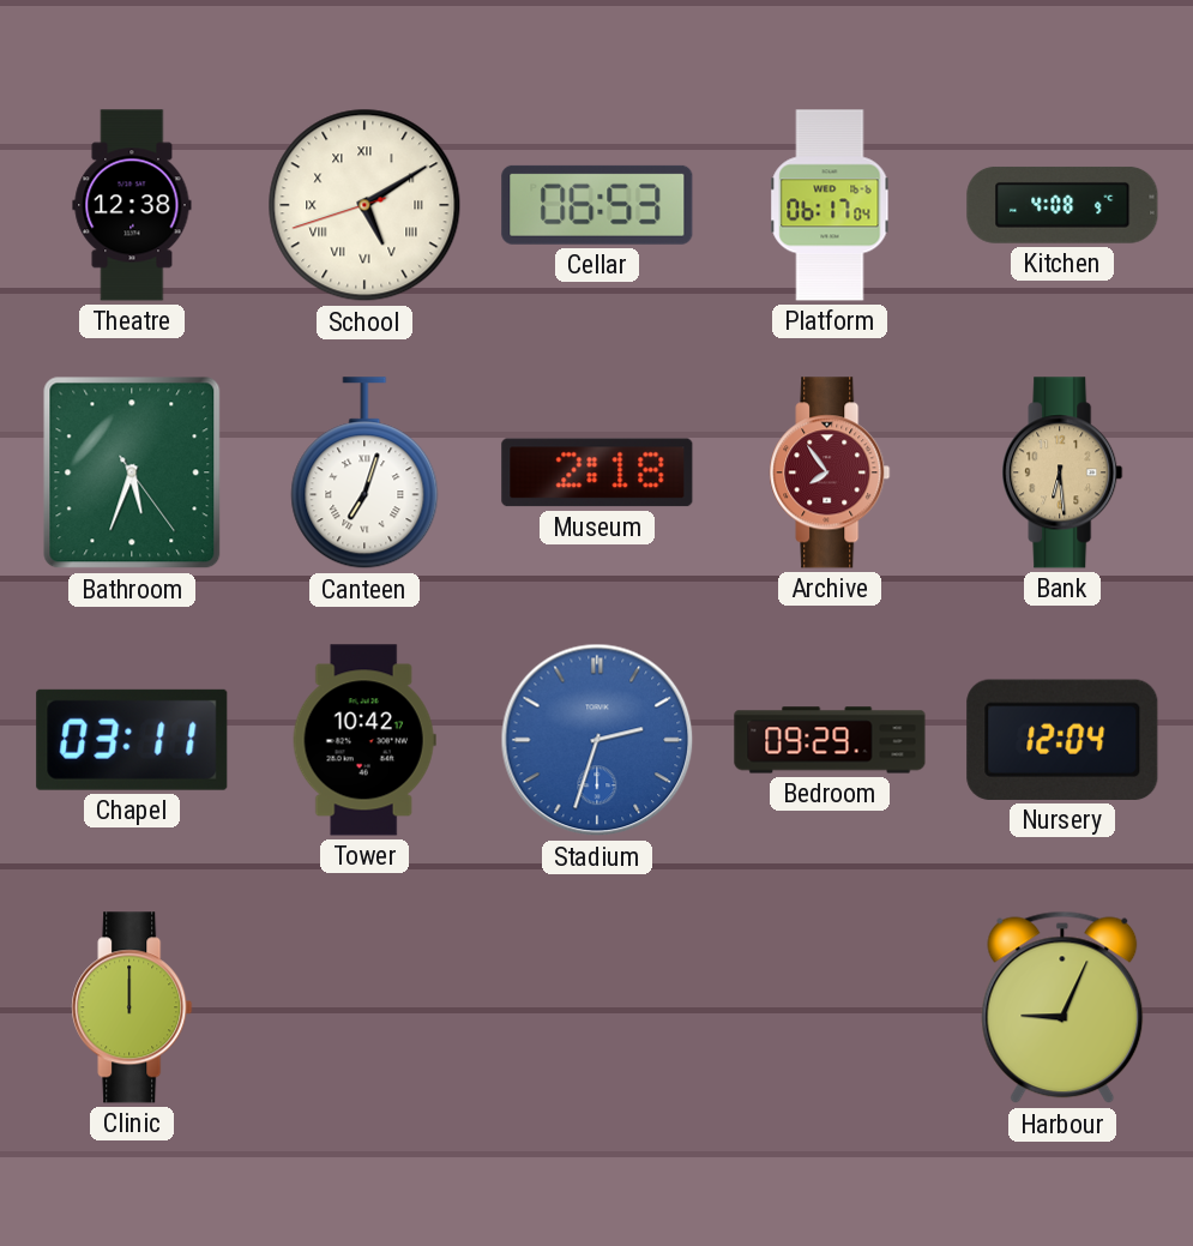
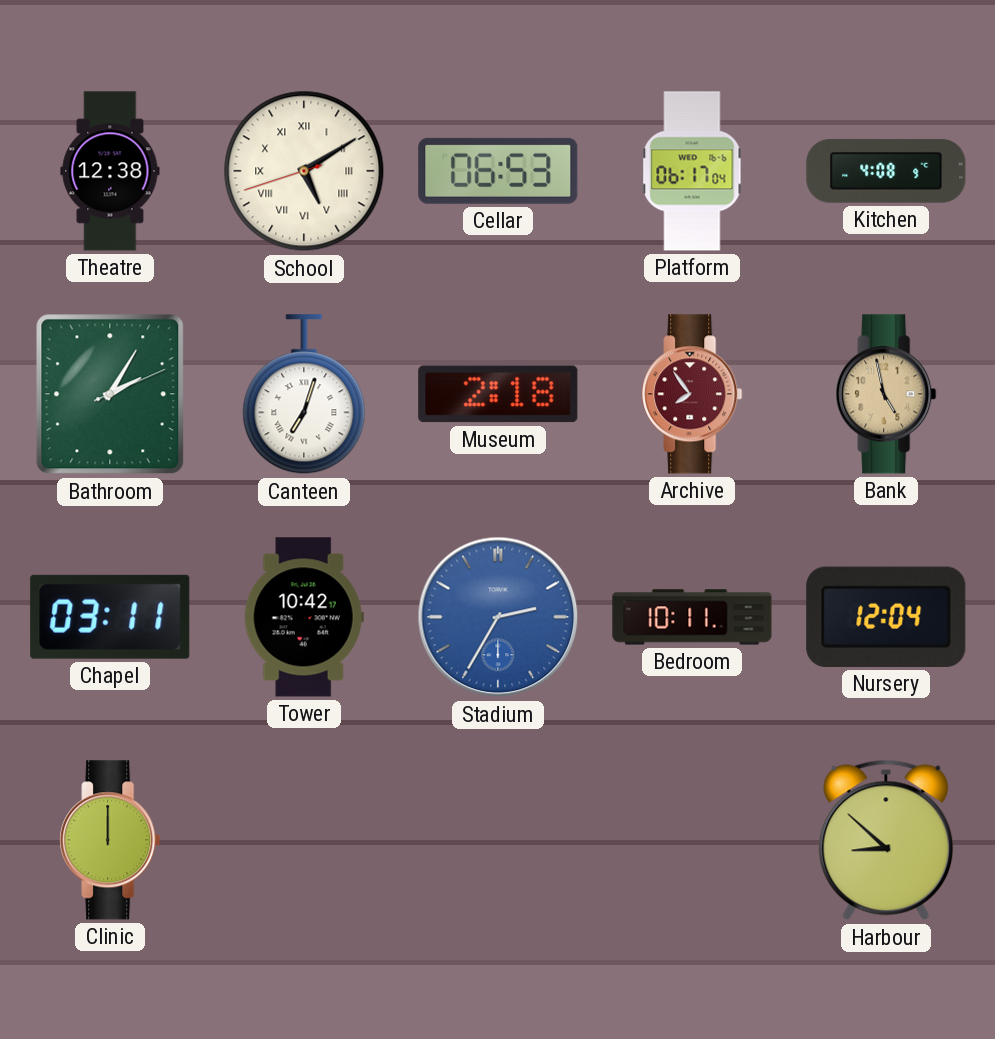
Bathroom: 5:33 -> 2:05 (110, 394)
Bank: 6:29 -> 4:58 (886, 394)
Stadium: 2:33 -> 2:35 (498, 617)
Bedroom: 09:29 -> 10:11 (692, 617)
Harbour: 9:04 -> 8:52 (886, 840)
